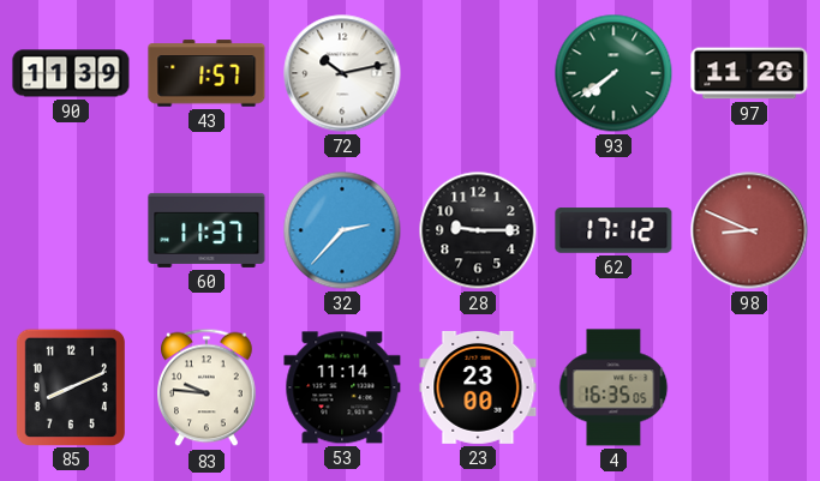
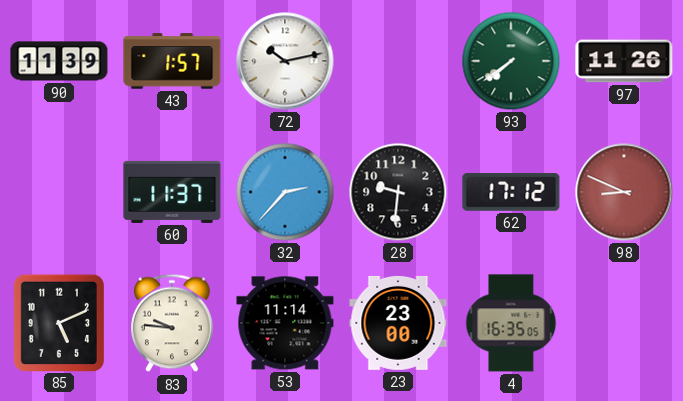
28: 9:15 -> 9:31 (398, 192)
85: 8:11 -> 5:11 (58, 322)
